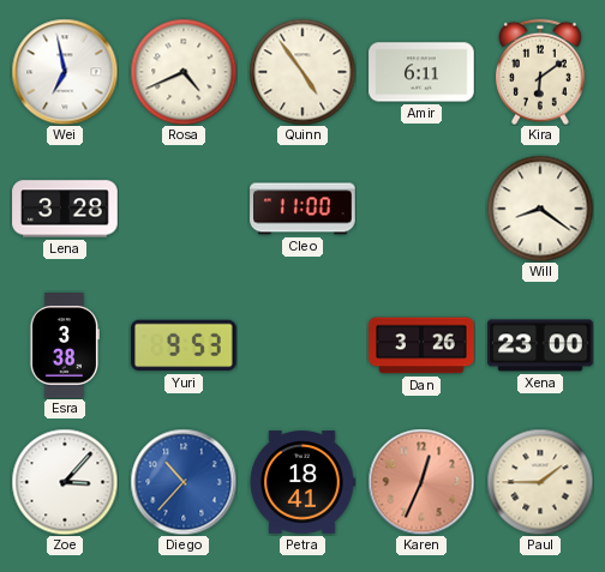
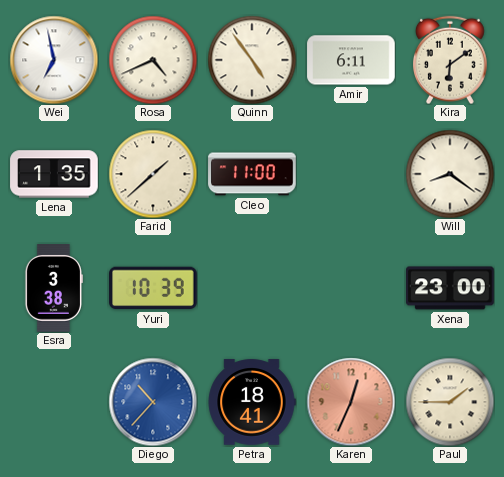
Lena: 3:28 -> 1:35 (54, 174)
Farid: none -> 1:38 (153, 174)
Yuri: 9:53 -> 10:39 (153, 288)
Dan: 3:26 -> none (421, 345)
Zoe: 3:07 -> none (65, 482)
